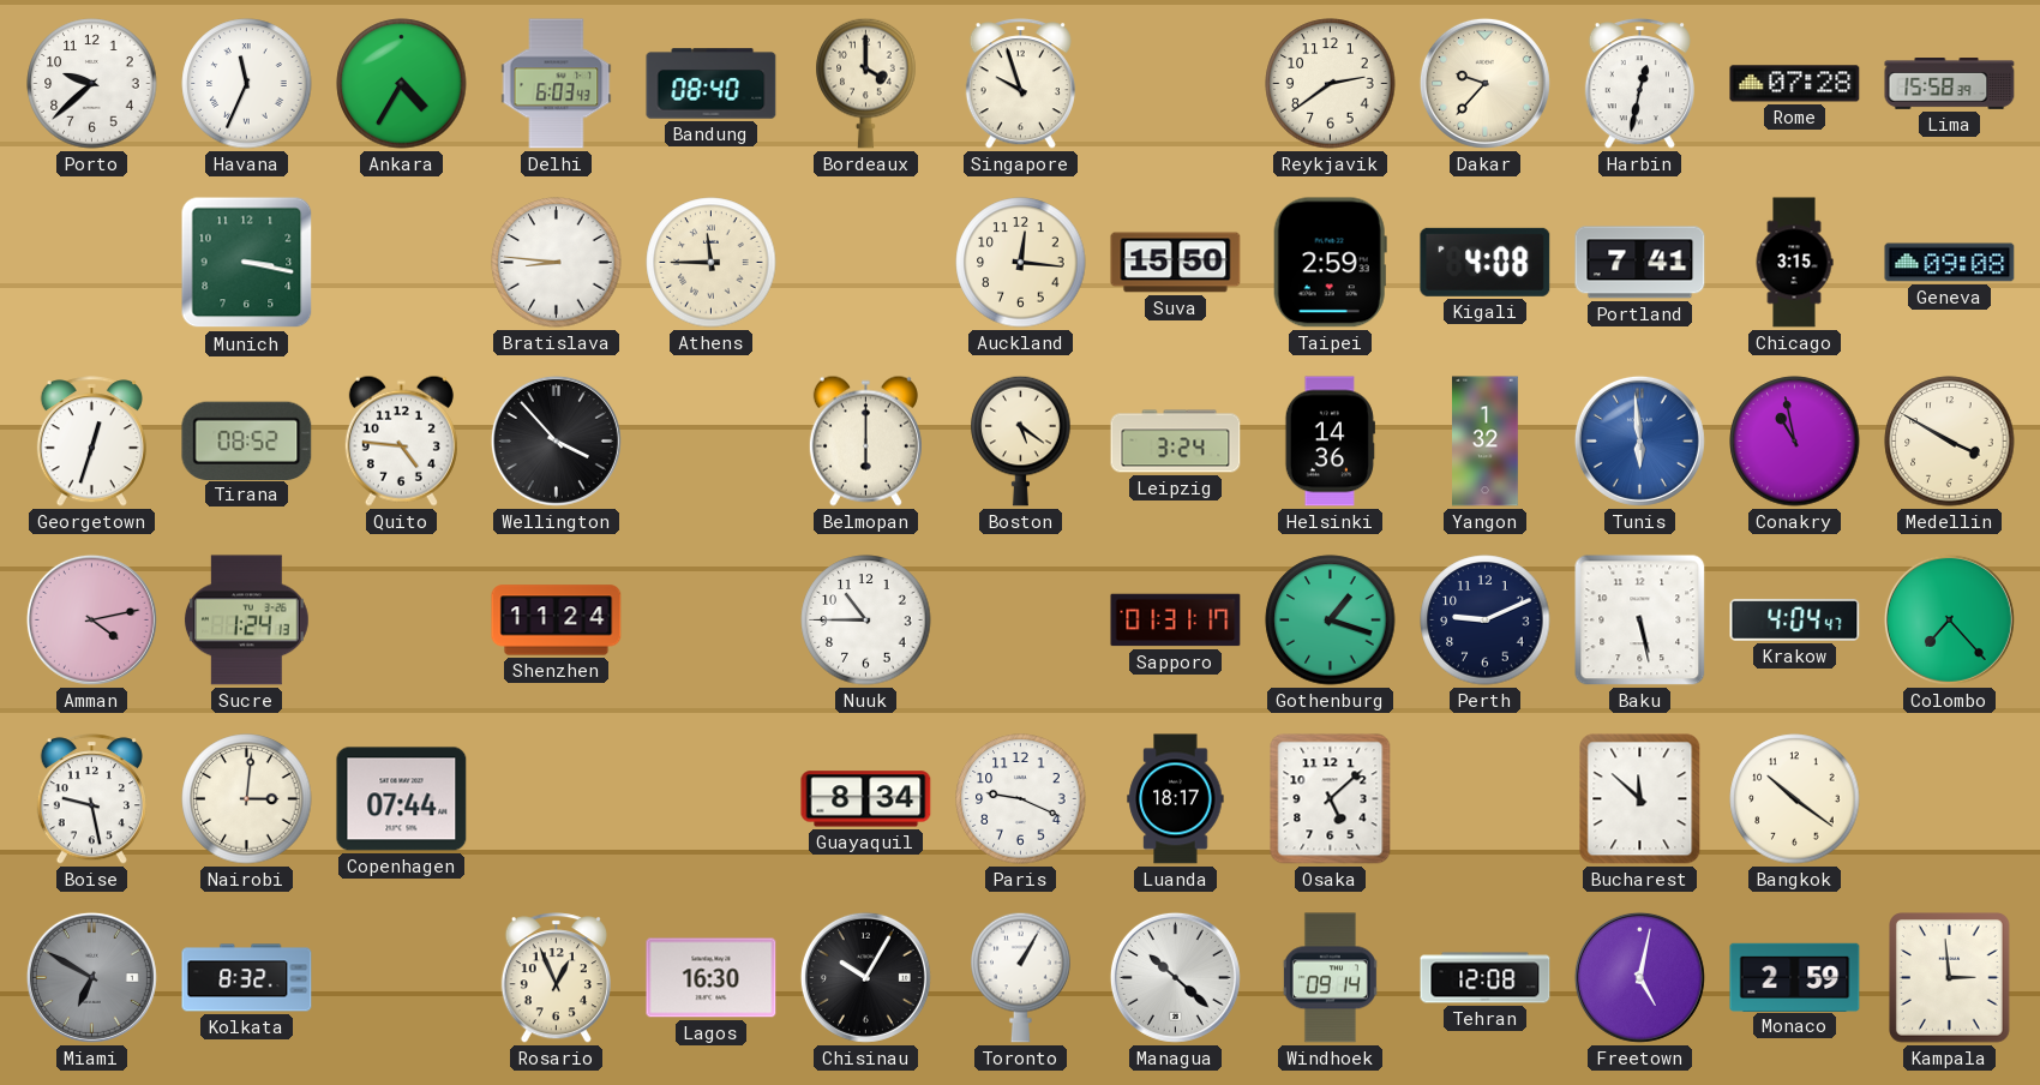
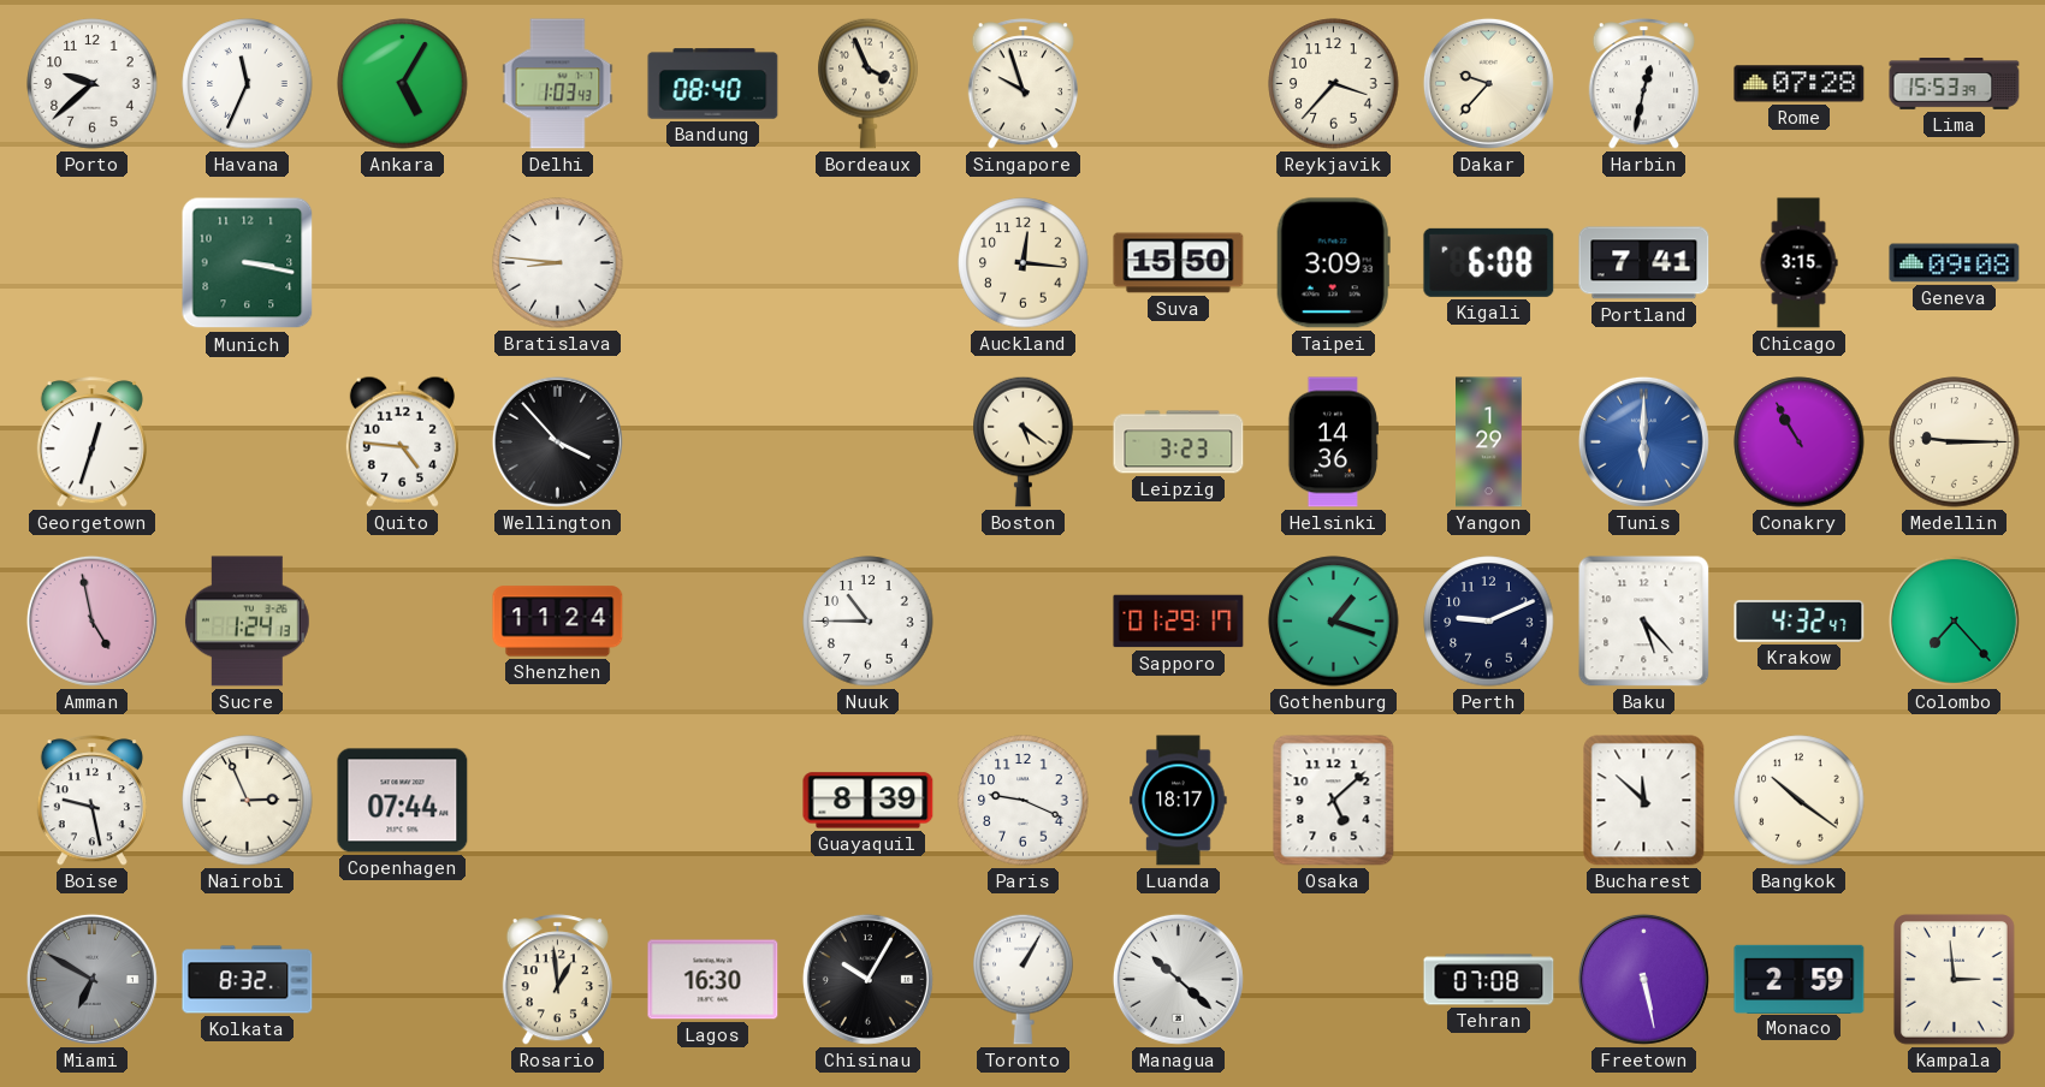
Ankara: 4:35 -> 5:05 (403, 84)
Delhi: 6:03 -> 1:03 (558, 84)
Bordeaux: 4:00 -> 3:56 (869, 83)
Reykjavik: 2:39 -> 3:37 (1334, 84)
Lima: 15:58 -> 15:53 (1955, 84)
Athens: 11:45 -> none (712, 263)
Taipei: 2:59 -> 3:09 (1333, 263)
Kigali: 4:08 -> 6:08 (1489, 262)
Tirana: 08:52 -> none (247, 440)
Belmopan: 6:00 -> none (865, 440)
Leipzig: 3:24 -> 3:23 (1179, 442)
Yangon: 1:32 -> 1:29 (1489, 442)
Tunis: 5:59 -> 6:00 (1643, 441)
Conakry: 10:58 -> 10:55 (1800, 442)
Medellin: 3:50 -> 9:15 (1955, 442)
Amman: 4:13 -> 4:58 (91, 620)
Sapporo: 01:31 -> 01:29 (1179, 622)
Baku: 5:28 -> 5:23 (1644, 622)
Krakow: 4:04 -> 4:32 (1800, 620)
Nairobi: 3:01 -> 2:56 (248, 801)
Guayaquil: 8:34 -> 8:39 (869, 801)
Rosario: 12:56 -> 12:59 (557, 980)
Windhoek: 09:14 -> none (1330, 978)
Tehran: 12:08 -> 07:08 (1489, 980)
Freetown: 5:02 -> 5:28 (1643, 979)
